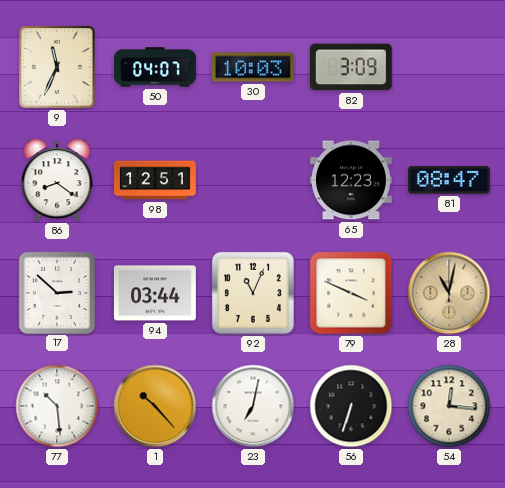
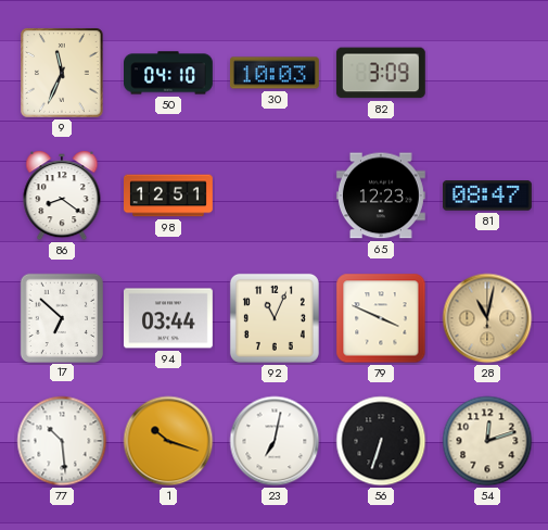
50: 04:07 -> 04:10 (169, 73)
17: 2:52 -> 6:52 (61, 317)
1: 10:23 -> 10:18 (168, 441)
54: 12:16 -> 12:12 (487, 441)
